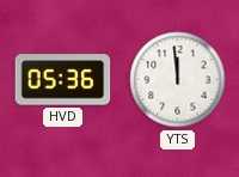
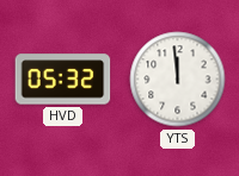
HVD: 05:36 -> 05:32 (63, 80)
